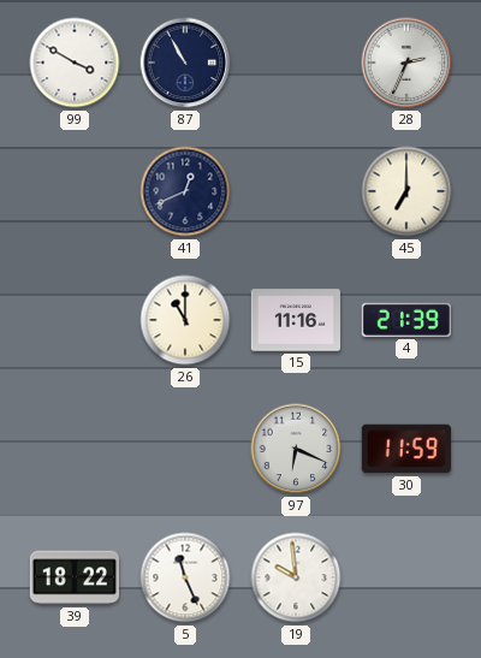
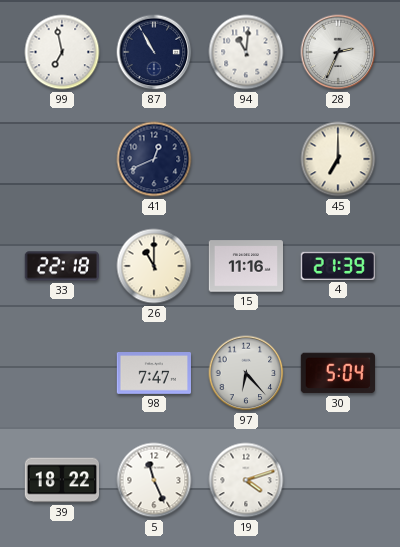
99: 3:50 -> 6:58 (62, 52)
94: none -> 11:01 (246, 52)
33: none -> 22:18 (61, 266)
98: none -> 7:47 (153, 374)
97: 6:19 -> 6:23 (246, 373)
30: 11:59 -> 5:04 (337, 373)
19: 9:59 -> 4:12 (246, 480)
